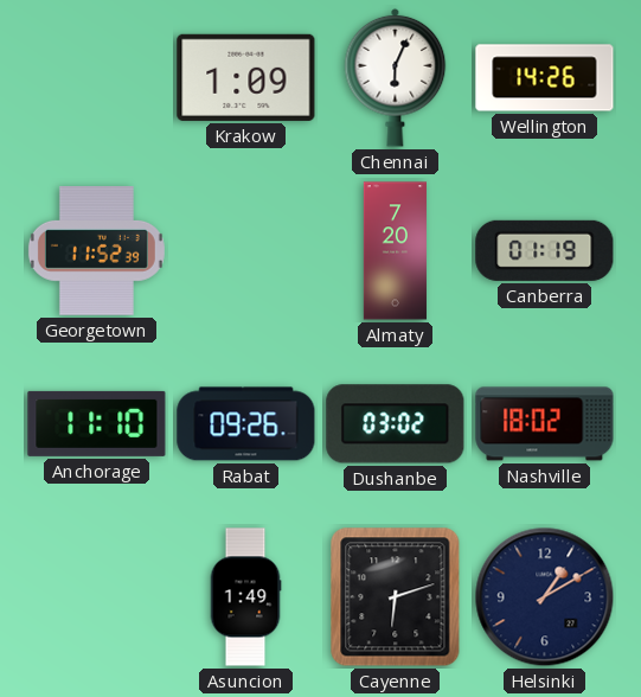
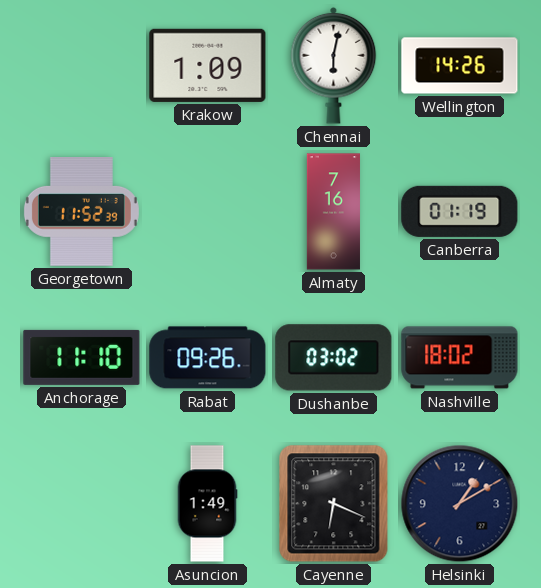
Chennai: 6:04 -> 6:02 (334, 65)
Almaty: 7:20 -> 7:16 (333, 212)
Cayenne: 6:12 -> 6:19 (334, 504)
